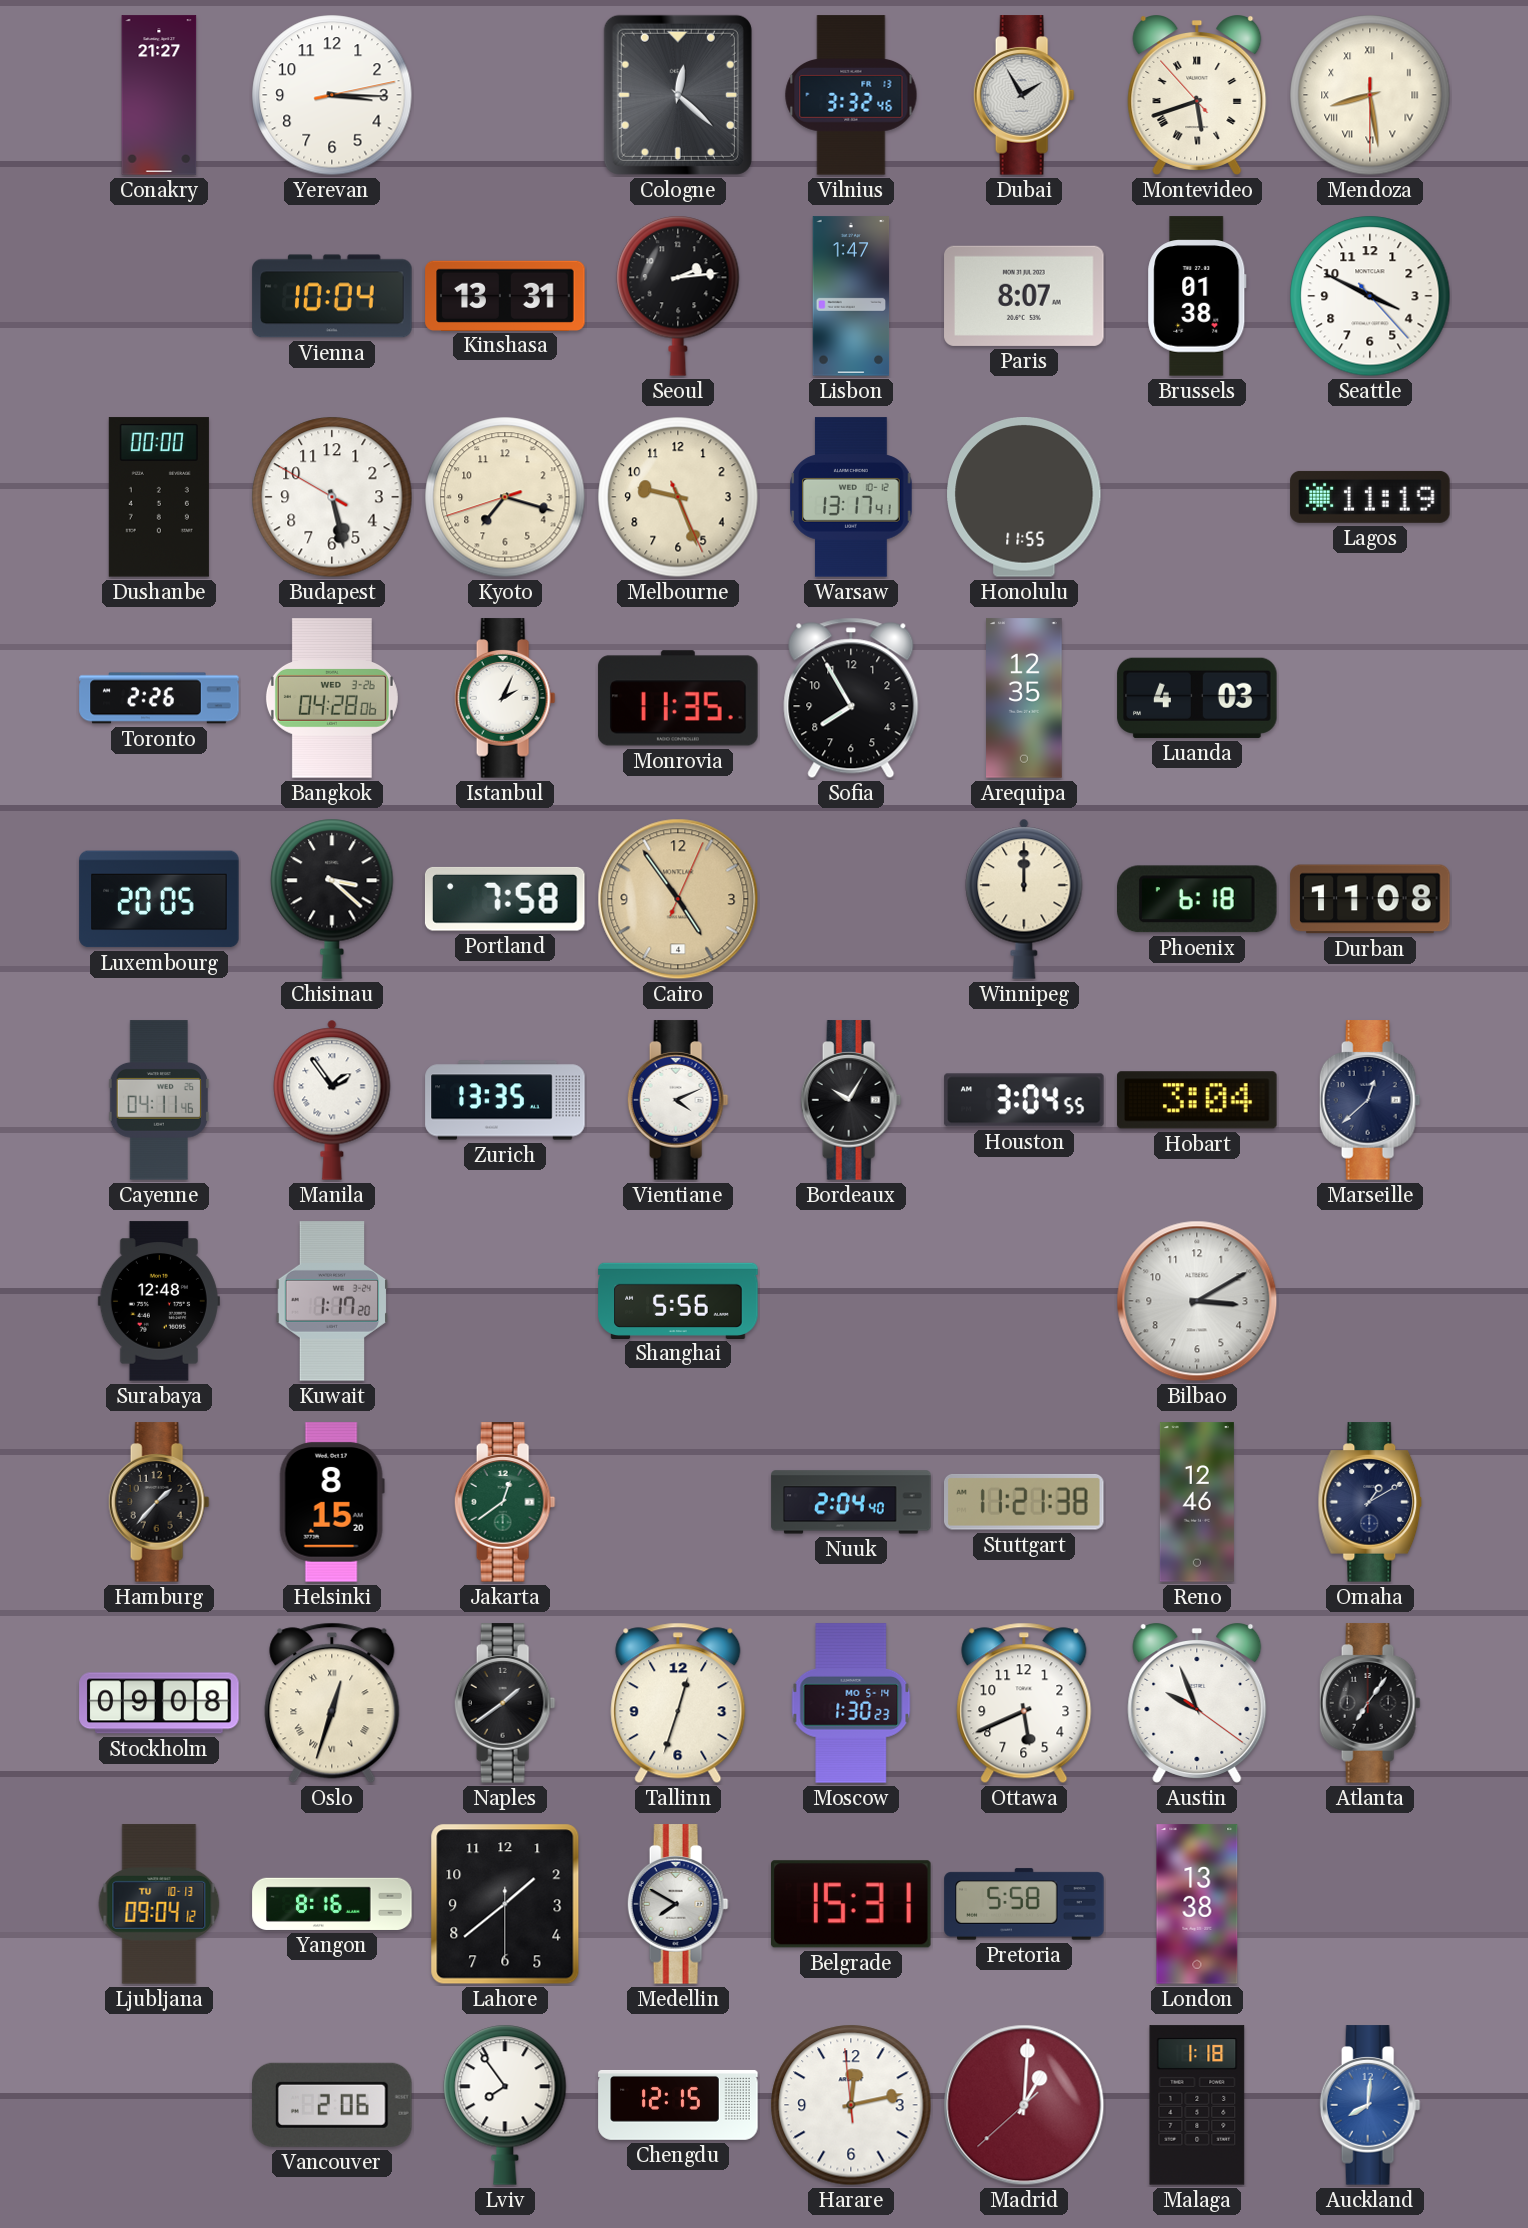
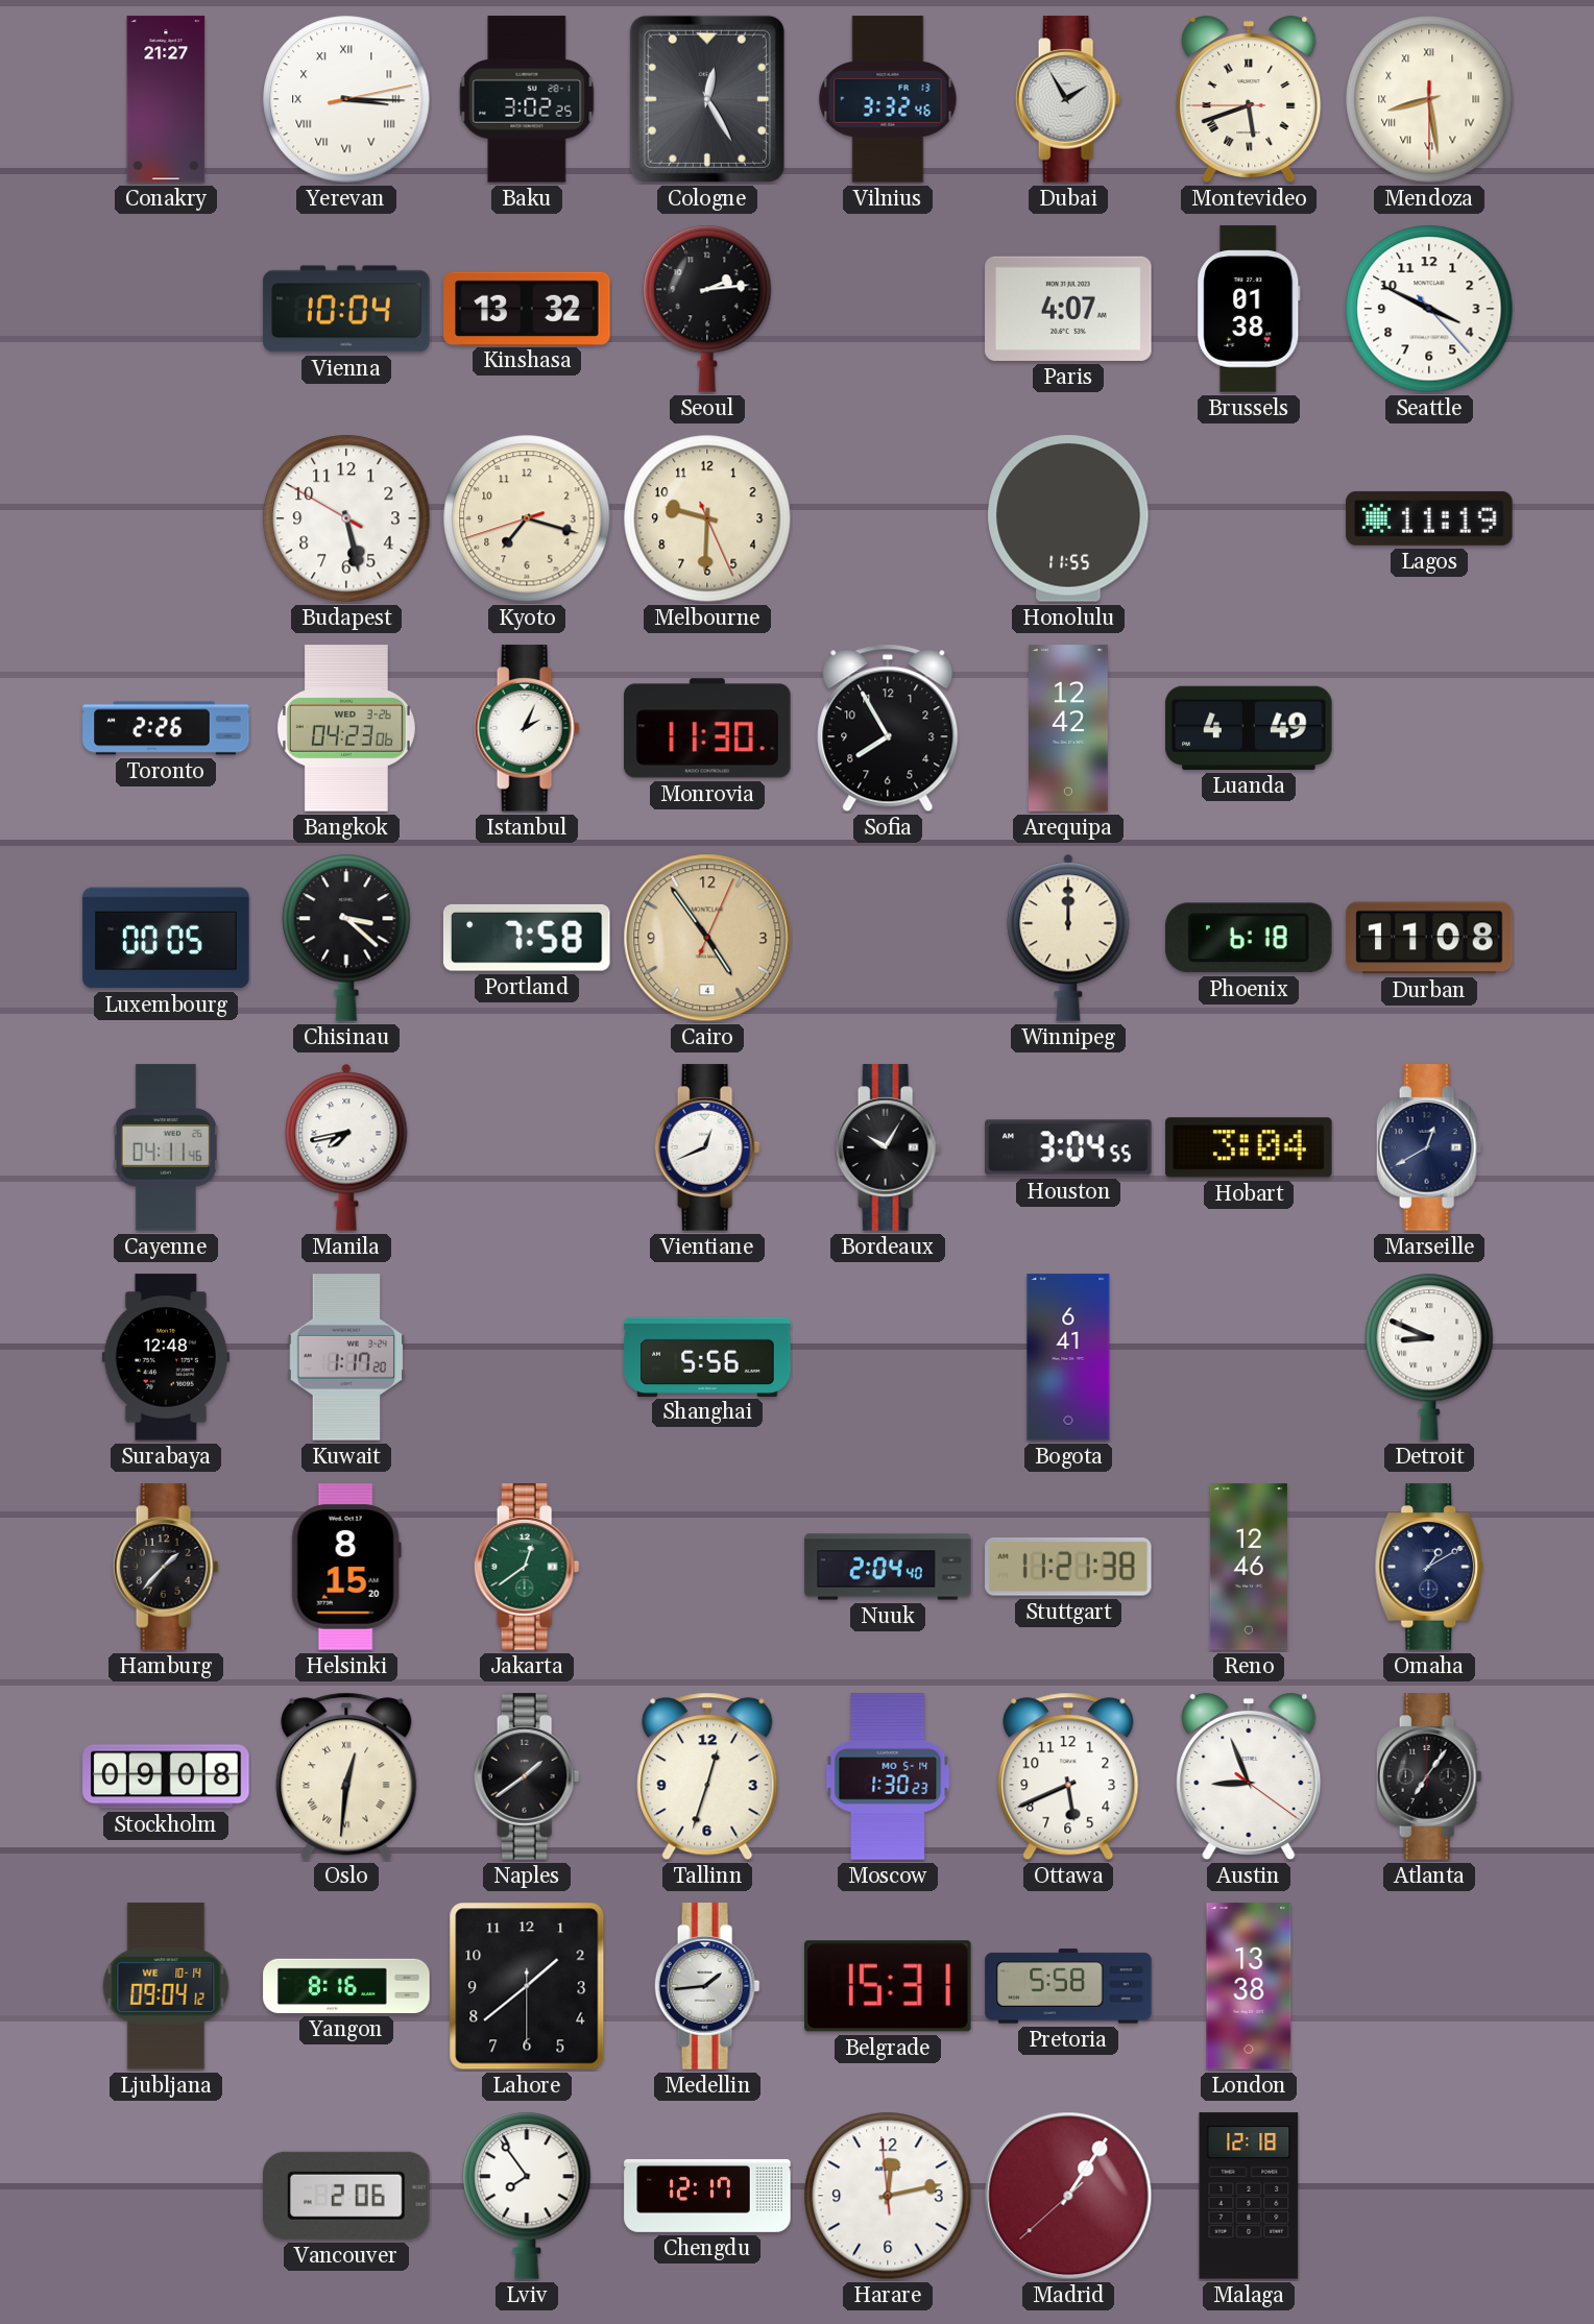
Yerevan numerals: Arabic -> Roman (346, 99)
Baku: none -> 3:02 (527, 99)
Cologne: 12:22 -> 12:25 (707, 99)
Montevideo: 5:41:53 -> 5:41:45 (1249, 100)
Kinshasa: 13:31 -> 13:32 (527, 308)
Lisbon: 1:47 -> none (851, 296)
Paris: 8:07 -> 4:07 (1068, 309)
Dushanbe: 00:00 -> none (159, 497)
Melbourne: 9:26 -> 9:30 (707, 518)
Warsaw: 13:17 -> none (851, 497)
Bangkok: 04:28 -> 04:23 (346, 728)
Monrovia: 11:35 -> 11:30 (707, 728)
Arequipa: 12:35 -> 12:42 (1069, 728)
Luanda: 4:03 -> 4:49 (1249, 728)
Luxembourg: 20:05 -> 00:05 (166, 938)
Manila: 1:54 -> 7:43 (346, 1147)
Zurich: 13:35 -> none (505, 1100)
Vientiane: 4:11 -> 12:41 (707, 1147)
Marseille: 12:38 -> 12:40 (1429, 1147)
Bogota: none -> 6:41 (1068, 1357)
Bilbao: 3:10 -> none (1197, 1301)
Detroit: none -> 8:49 (1429, 1357)
Oslo: 12:33 -> 12:31 (346, 1776)
Austin: 9:56 -> 8:56 (1249, 1777)
Ljubljana date: TU 10-13 -> WE 10-14 (166, 1986)
Medellin: 7:50 -> 1:44 (707, 1986)
Chengdu: 12:15 -> 12:17 (707, 2196)
Madrid: 1:00 -> 1:05 (1068, 2196)
Malaga: 1:18 -> 12:18 (1249, 2196)
Auckland: 8:01 -> none (1370, 2105)
